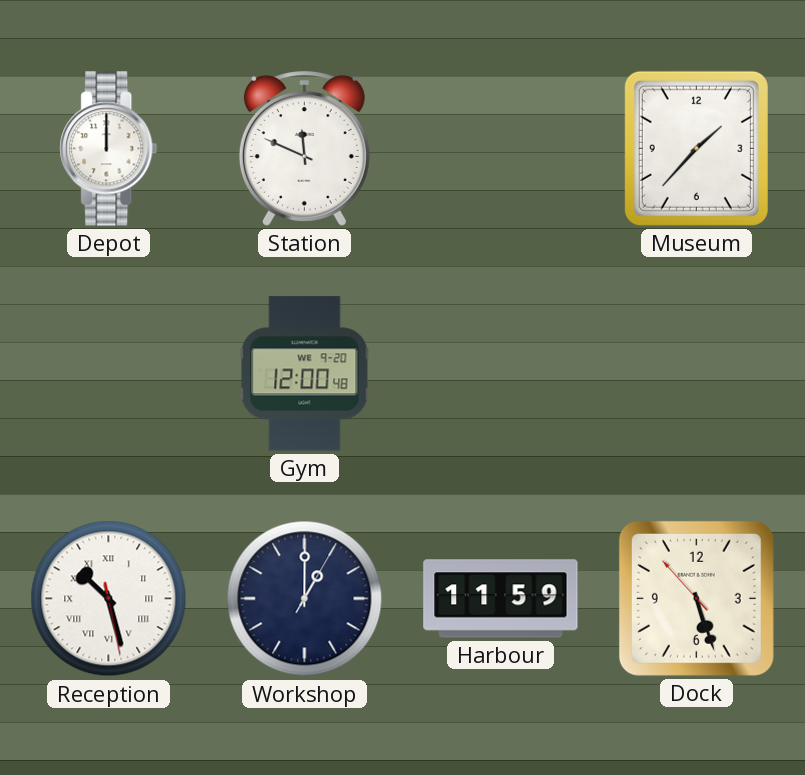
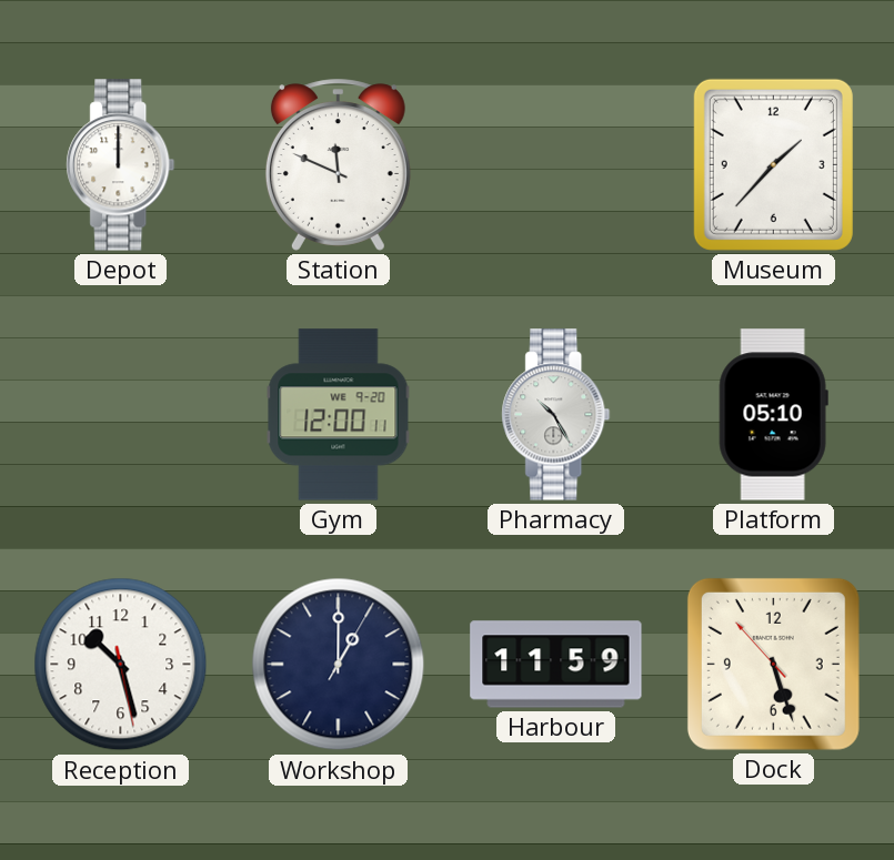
Gym: 12:00:48 -> 12:00:11 (339, 415)
Pharmacy: none -> 10:25 (556, 415)
Platform: none -> 05:10 (773, 415)
Reception numerals: Roman -> Arabic (121, 665)
